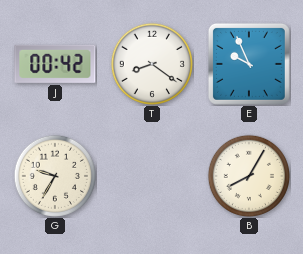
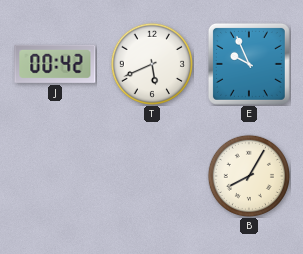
T: 8:21 -> 5:41 (152, 64)
G: 9:35 -> none (55, 176)
